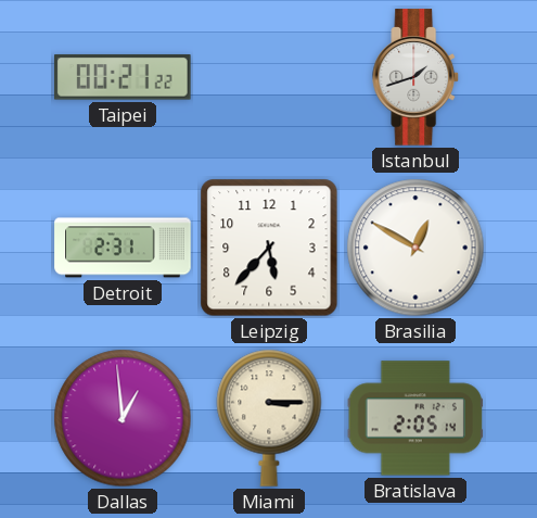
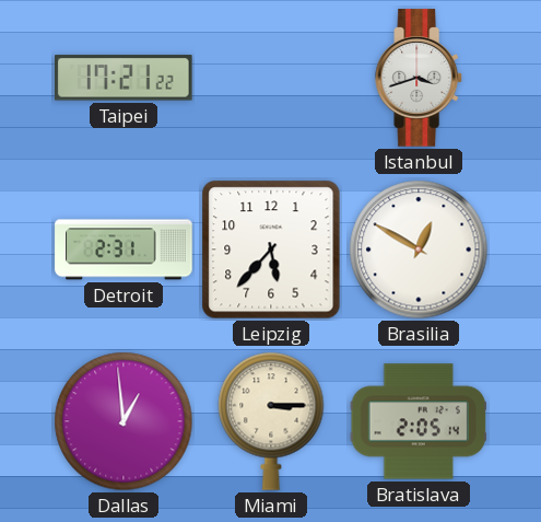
Taipei: 00:21 -> 17:21 (125, 78)
Istanbul: 1:42 -> 3:42 (420, 78)
